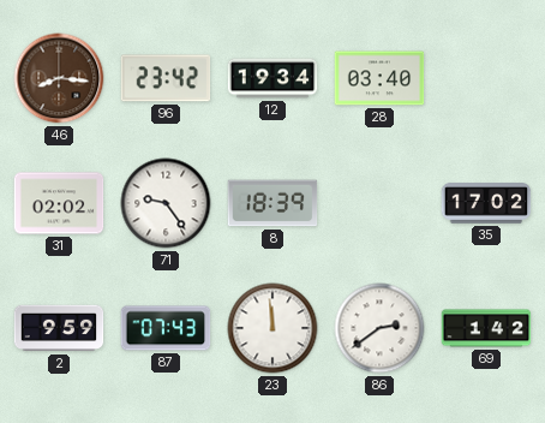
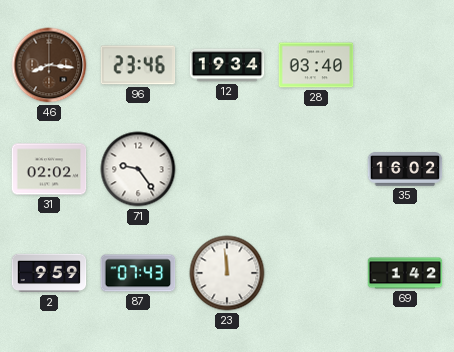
96: 23:42 -> 23:46 (138, 65)
8: 18:39 -> none (272, 203)
35: 17:02 -> 16:02 (405, 169)
86: 2:39 -> none (379, 328)
